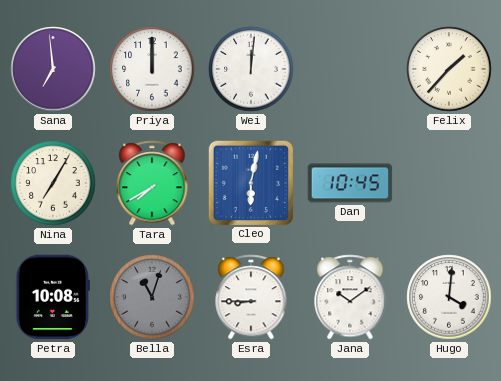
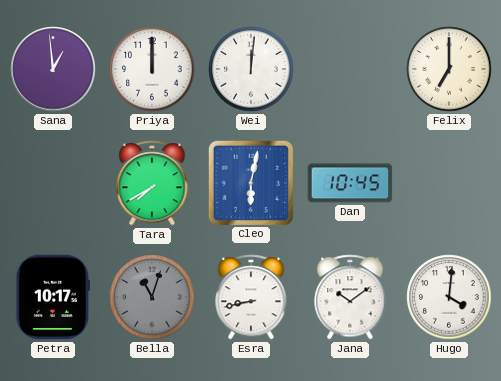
Sana: 6:59 -> 12:59 (53, 69)
Felix: 1:37 -> 7:00 (449, 69)
Nina: 7:05 -> none (53, 183)
Petra: 10:08 -> 10:17 (53, 297)
Esra: 8:45 -> 8:43 (251, 297)
